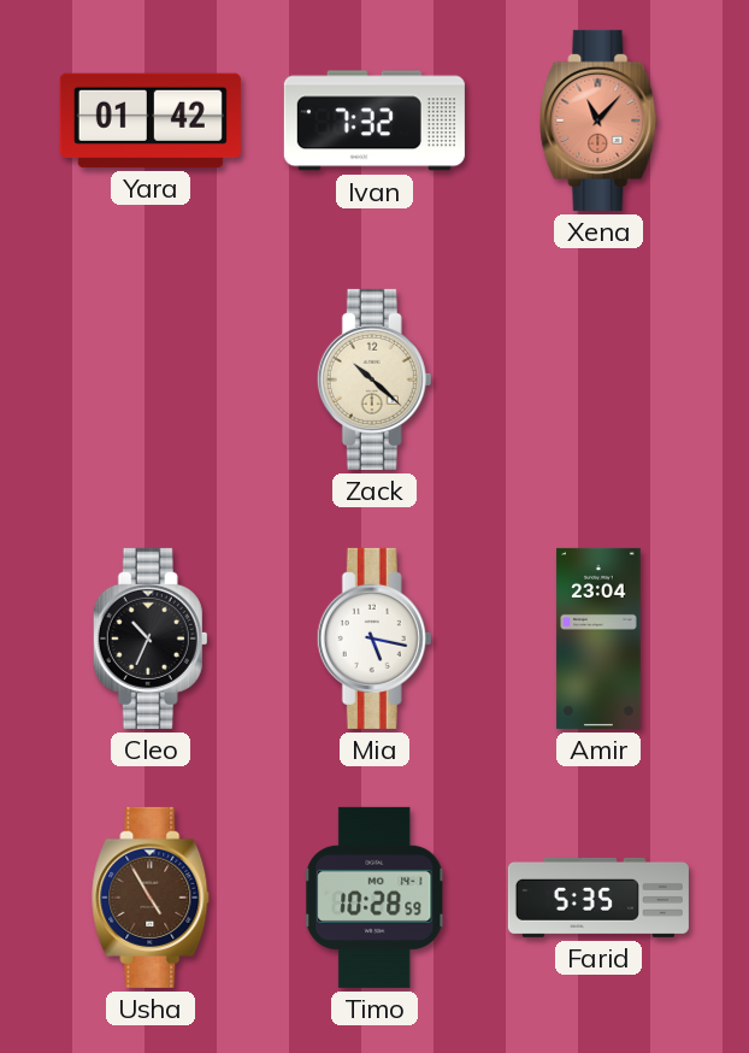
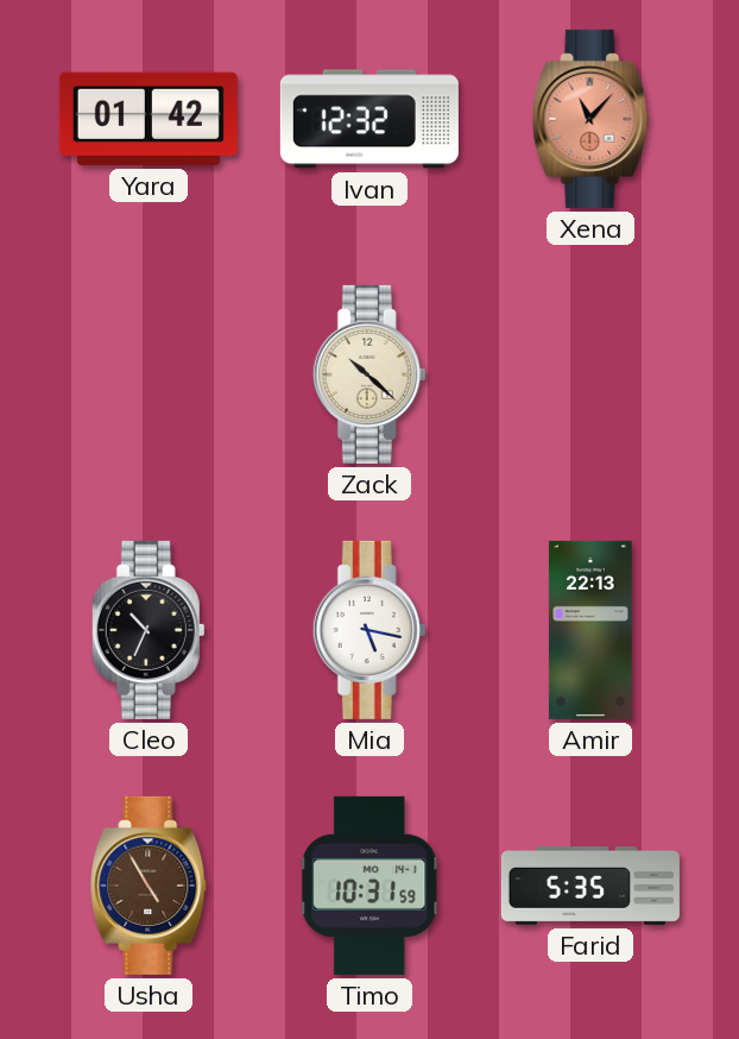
Ivan: 7:32 -> 12:32 (369, 119)
Amir: 23:04 -> 22:13 (590, 630)
Timo: 10:28 -> 10:31 (371, 886)
